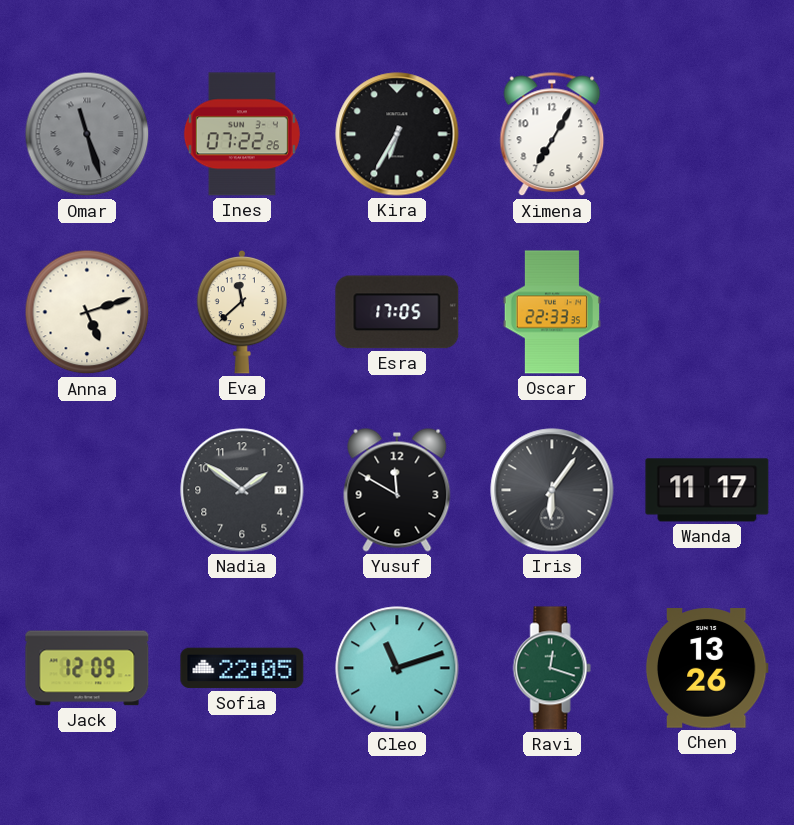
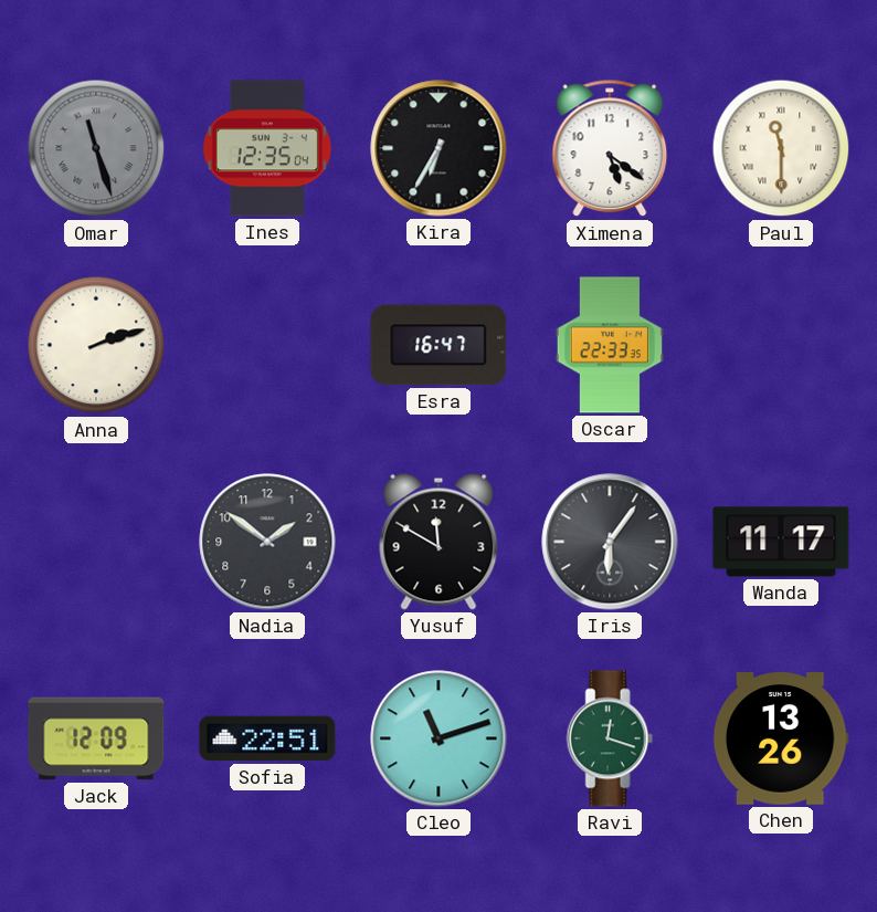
Ines: 07:22 -> 12:35 (267, 148)
Ximena: 7:05 -> 5:21 (610, 148)
Paul: none -> 11:30 (781, 148)
Anna: 5:12 -> 2:12 (96, 345)
Eva: 11:38 -> none (241, 312)
Esra: 17:05 -> 16:47 (438, 345)
Sofia: 22:05 -> 22:51 (267, 738)
